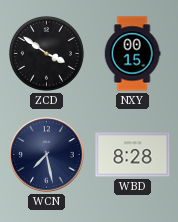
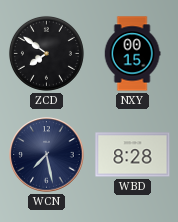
ZCD: 3:51 -> 7:51 (46, 53)
